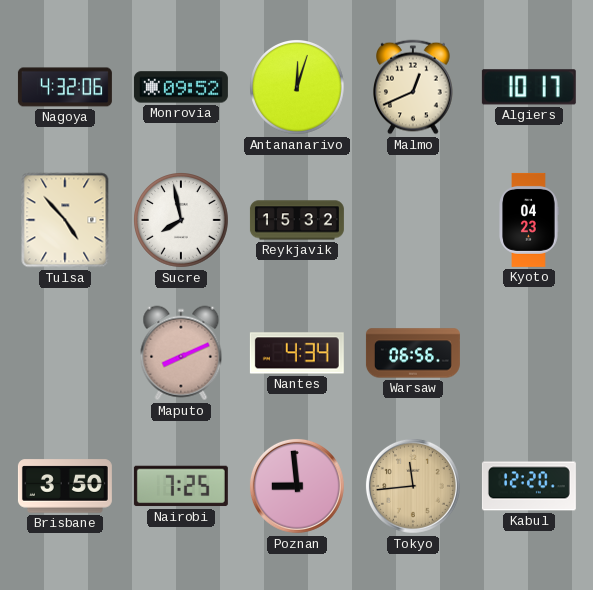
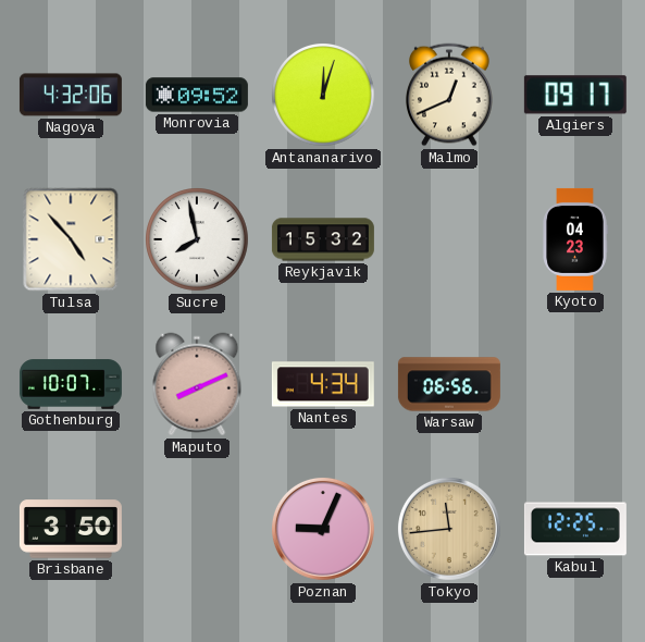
Algiers: 10:17 -> 09:17 (575, 95)
Gothenburg: none -> 10:07 (71, 384)
Nairobi: 7:25 -> none (181, 486)
Poznan: 8:59 -> 9:04 (323, 529)
Kabul: 12:20 -> 12:25 (575, 529)
